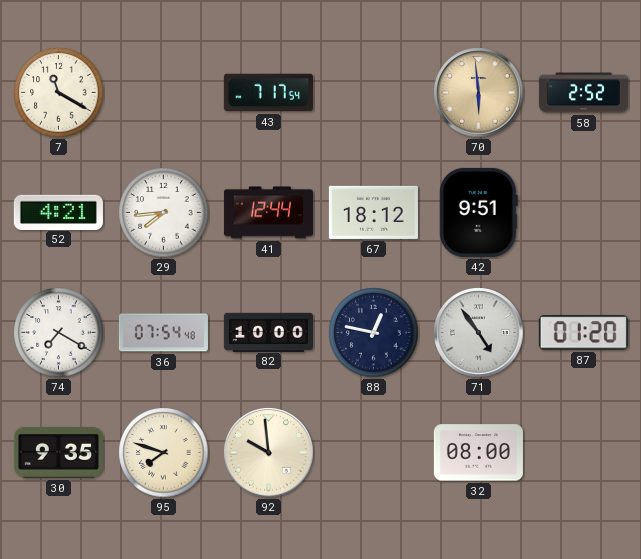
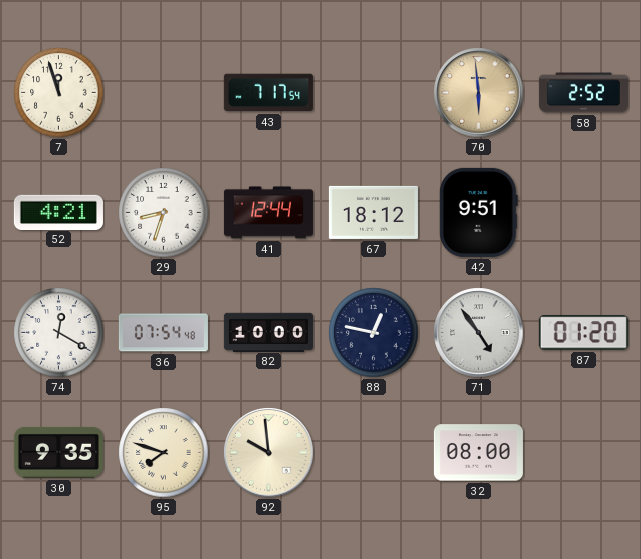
7: 11:20 -> 11:57 (59, 93)
29: 7:44 -> 8:33 (164, 213)
74: 7:20 -> 12:20 (59, 333)
